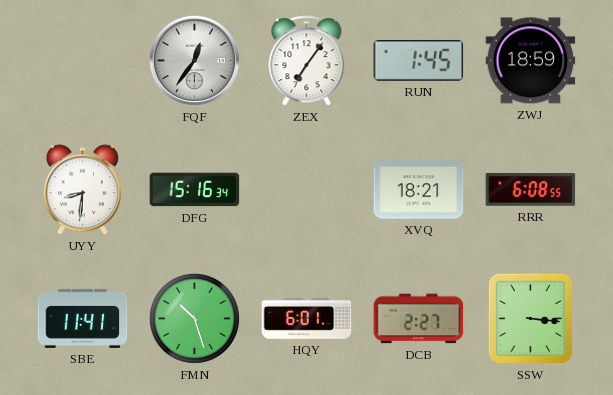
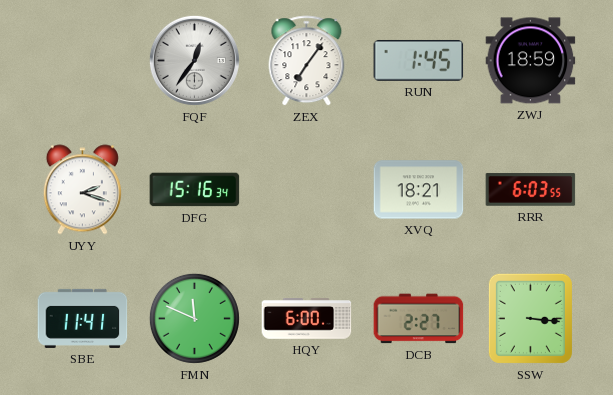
UYY: 8:31 -> 2:18 (82, 190)
RRR: 6:08 -> 6:03 (531, 190)
FMN: 10:27 -> 11:49 (194, 318)
HQY: 6:01 -> 6:00 (307, 319)
